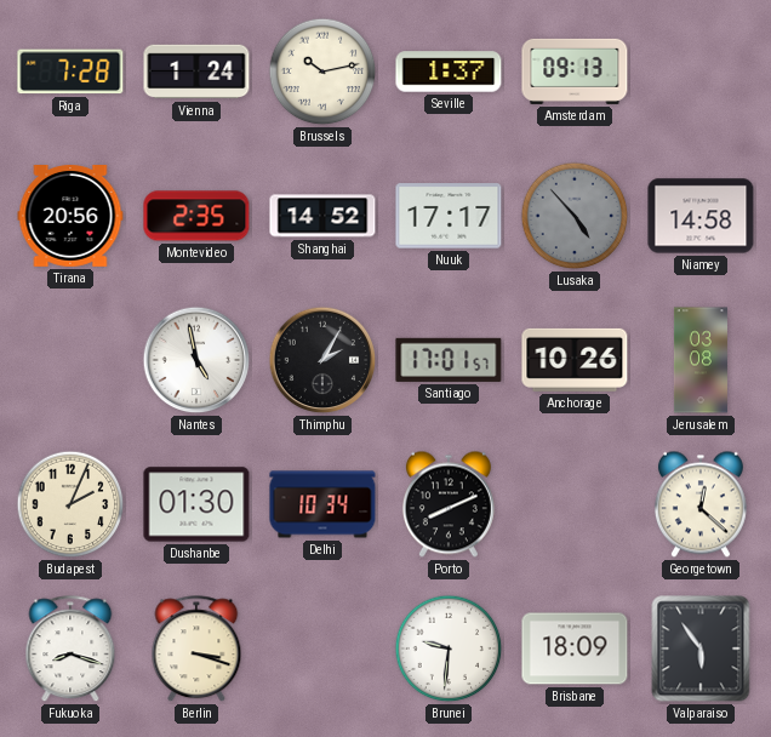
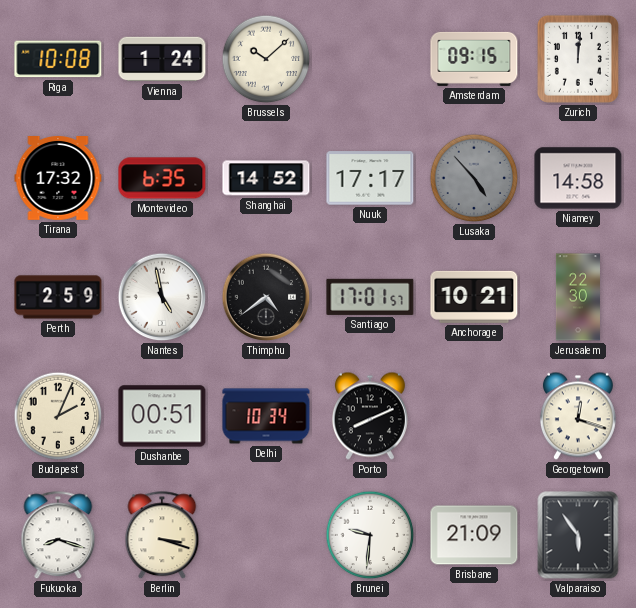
Riga: 7:28 -> 10:08 (58, 59)
Brussels: 10:13 -> 10:08 (266, 59)
Seville: 1:37 -> none (449, 72)
Amsterdam: 09:13 -> 09:15 (474, 59)
Zurich: none -> 12:01 (578, 59)
Tirana: 20:56 -> 17:32 (58, 179)
Montevideo: 2:35 -> 6:35 (162, 178)
Perth: none -> 2:59 (58, 297)
Thimphu: 2:05 -> 4:39 (266, 297)
Anchorage: 10:26 -> 10:21 (474, 297)
Jerusalem: 03:08 -> 22:30 (578, 297)
Dushanbe: 01:30 -> 00:51 (162, 416)
Georgetown: 12:22 -> 12:18 (578, 416)
Brisbane: 18:09 -> 21:09 (474, 535)
